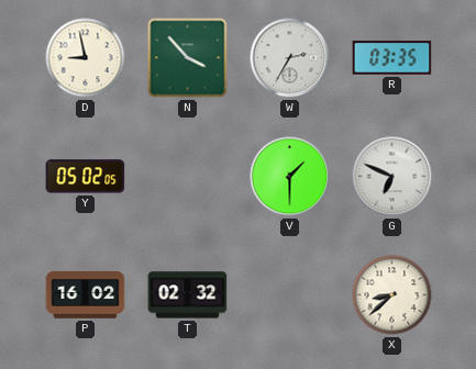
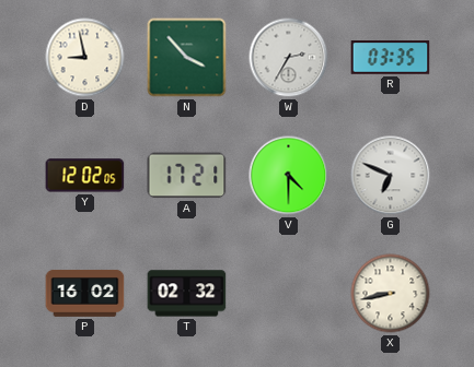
Y: 05:02 -> 12:02 (85, 176)
A: none -> 17:21 (187, 176)
V: 1:30 -> 4:30 (289, 176)
X: 8:38 -> 8:43 (391, 294)
